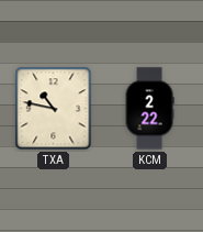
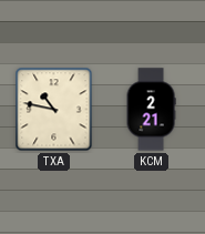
KCM: 2:22 -> 2:21 (151, 110)
